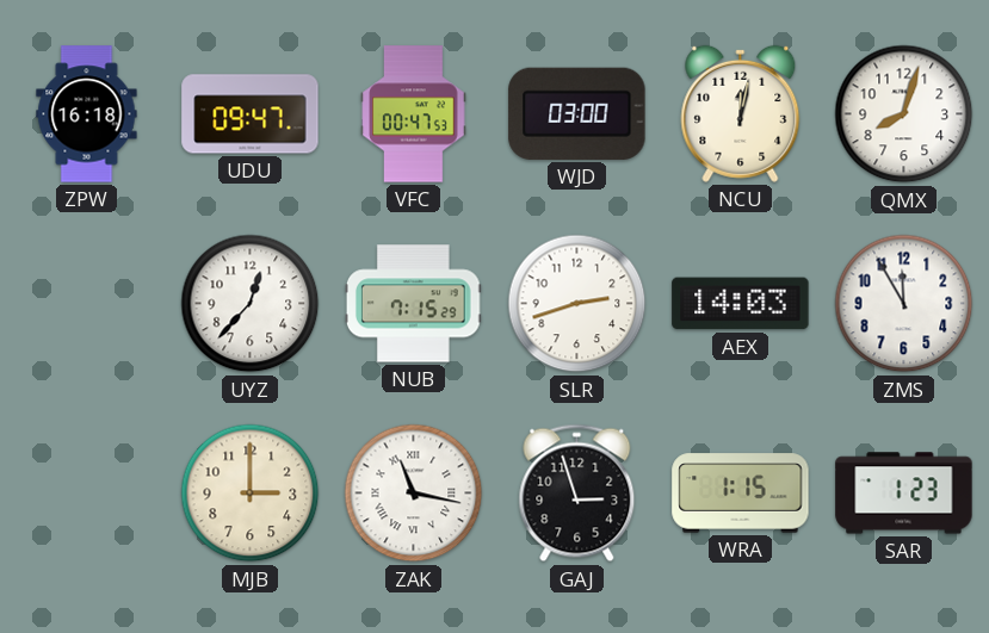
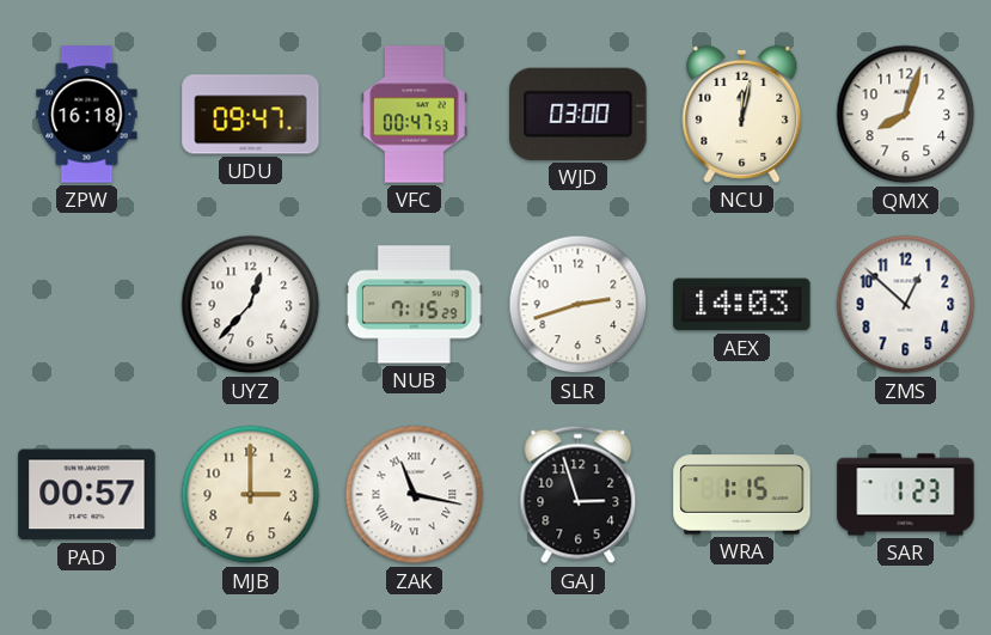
ZMS: 11:55 -> 12:52 (906, 305)
PAD: none -> 00:57 (87, 495)
